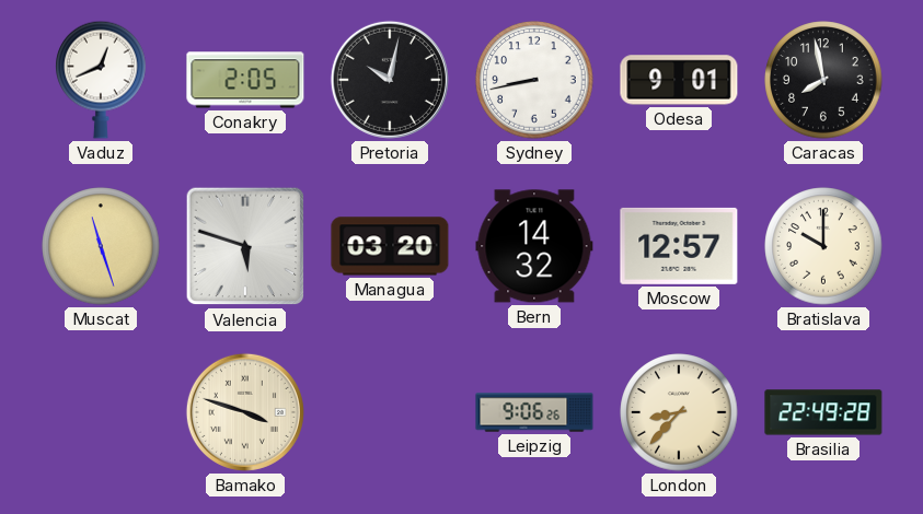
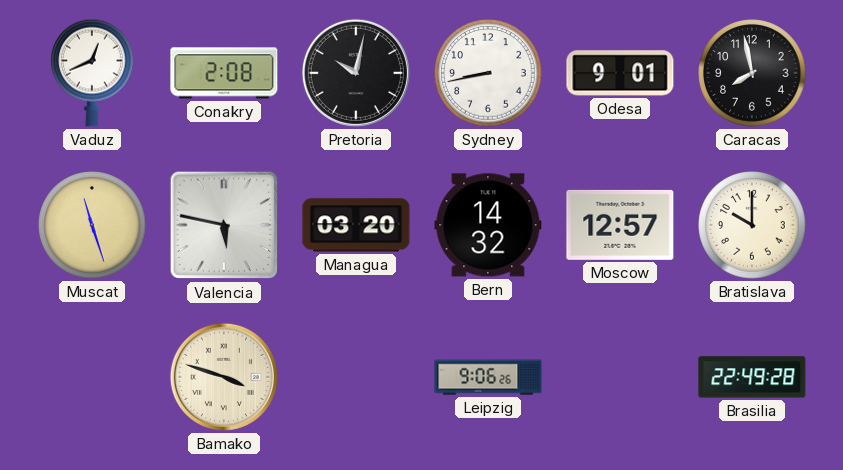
Conakry: 2:05 -> 2:08 (224, 73)
Valencia: 5:48 -> 5:47 (224, 225)
London: 8:37 -> none (679, 412)
